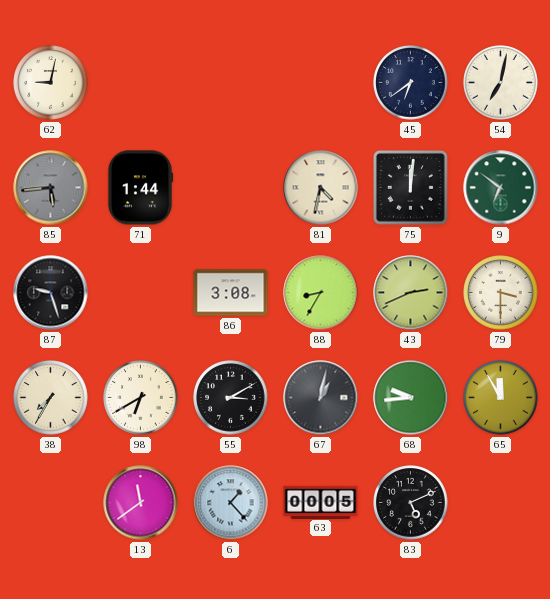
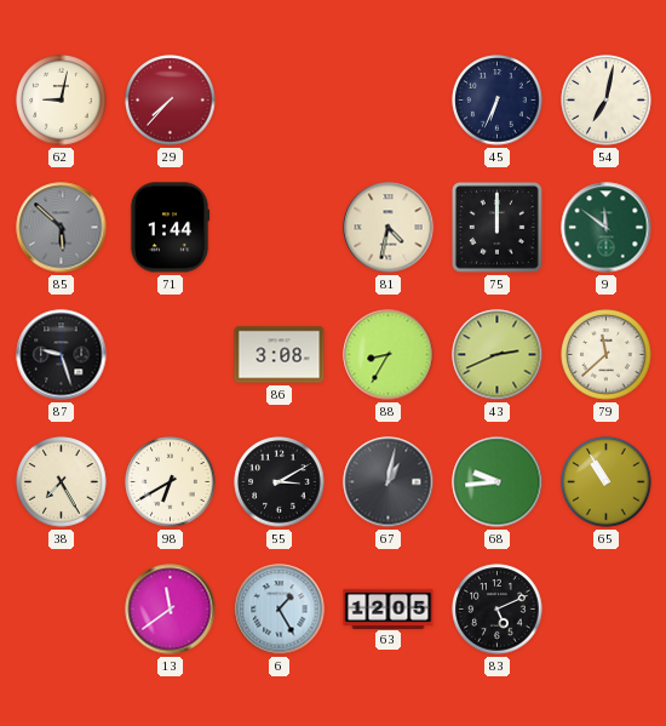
29: none -> 7:37 (171, 101)
45: 6:39 -> 6:34 (498, 101)
85: 5:44 -> 5:52 (62, 228)
75: 12:01 -> 12:00 (496, 227)
9: 6:51 -> 11:51 (607, 228)
79: 3:30 -> 11:38 (607, 355)
38: 7:35 -> 7:25 (62, 482)
65: 11:55 -> 10:55 (607, 482)
6: 1:23 -> 1:25 (280, 610)
63: 00:05 -> 12:05 (389, 608)
